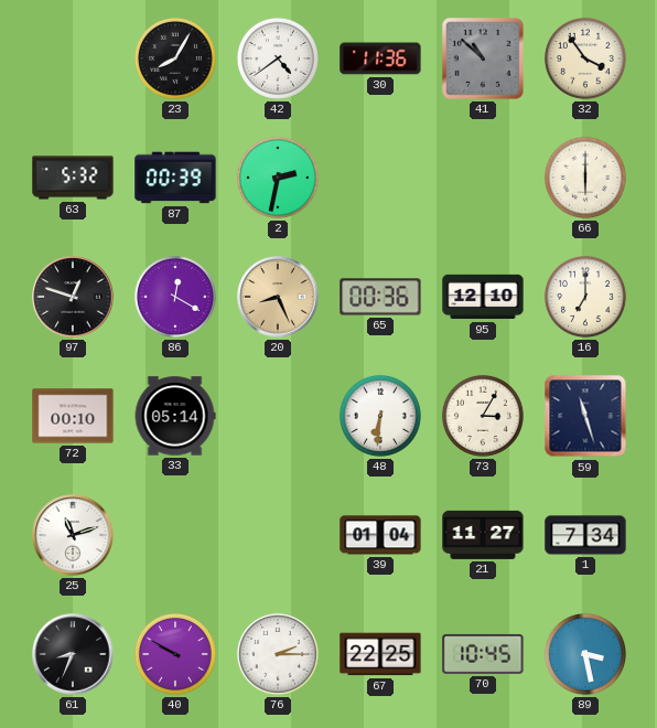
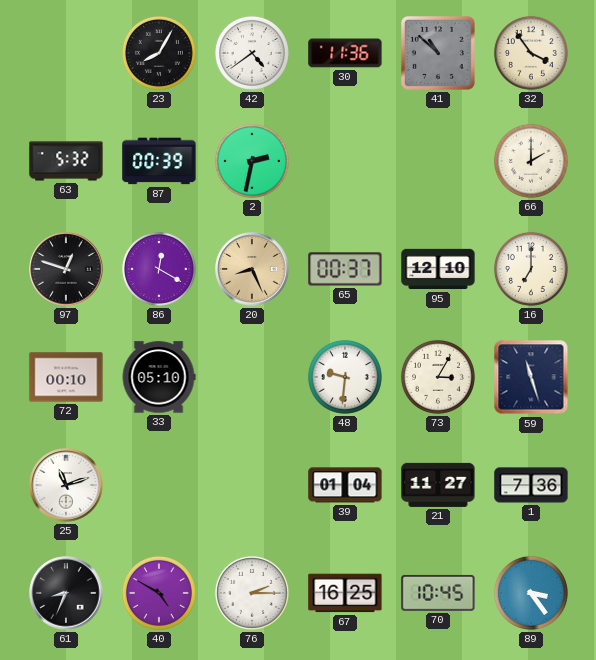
66: 6:00 -> 2:00 (531, 161)
65: 00:36 -> 00:37 (345, 269)
33: 05:14 -> 05:10 (159, 377)
48: 6:31 -> 9:31 (345, 377)
1: 7:34 -> 7:36 (531, 485)
40: 9:50 -> 4:50 (159, 593)
67: 22:25 -> 16:25 (345, 593)
89: 3:28 -> 3:24 (531, 593)
